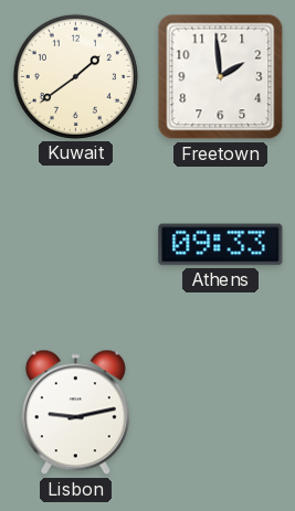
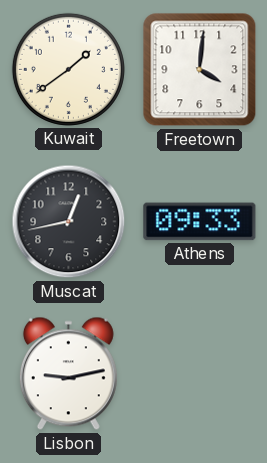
Freetown: 1:59 -> 4:01 (200, 70)
Muscat: none -> 12:43 (69, 222)
